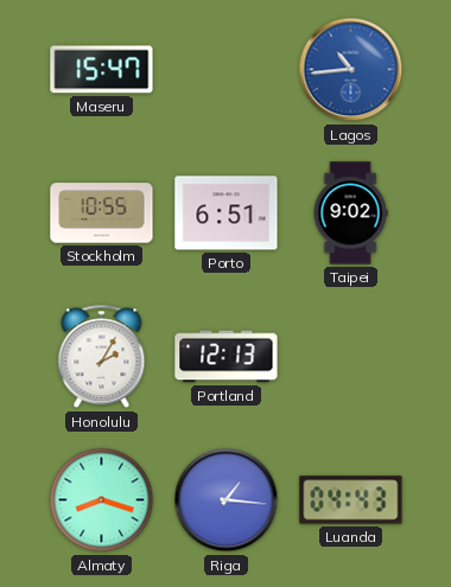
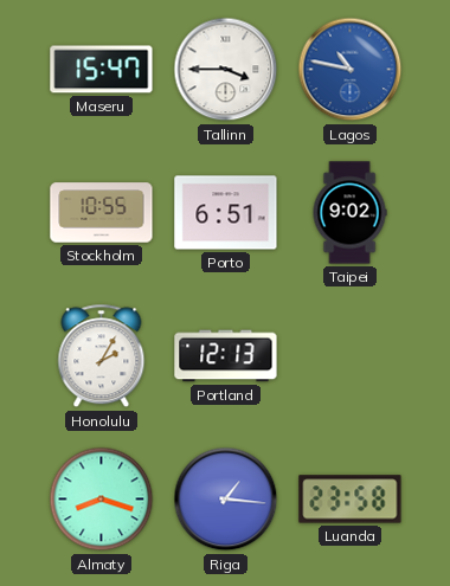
Tallinn: none -> 3:45 (226, 70)
Lagos: 10:44 -> 10:47 (351, 70)
Luanda: 04:43 -> 23:58 (351, 500)
